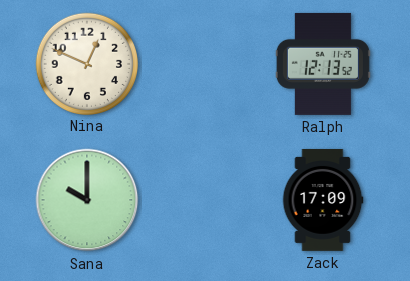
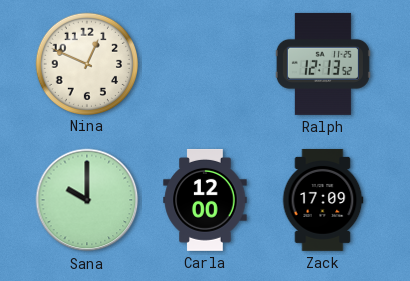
Carla: none -> 12:00 (205, 200)
